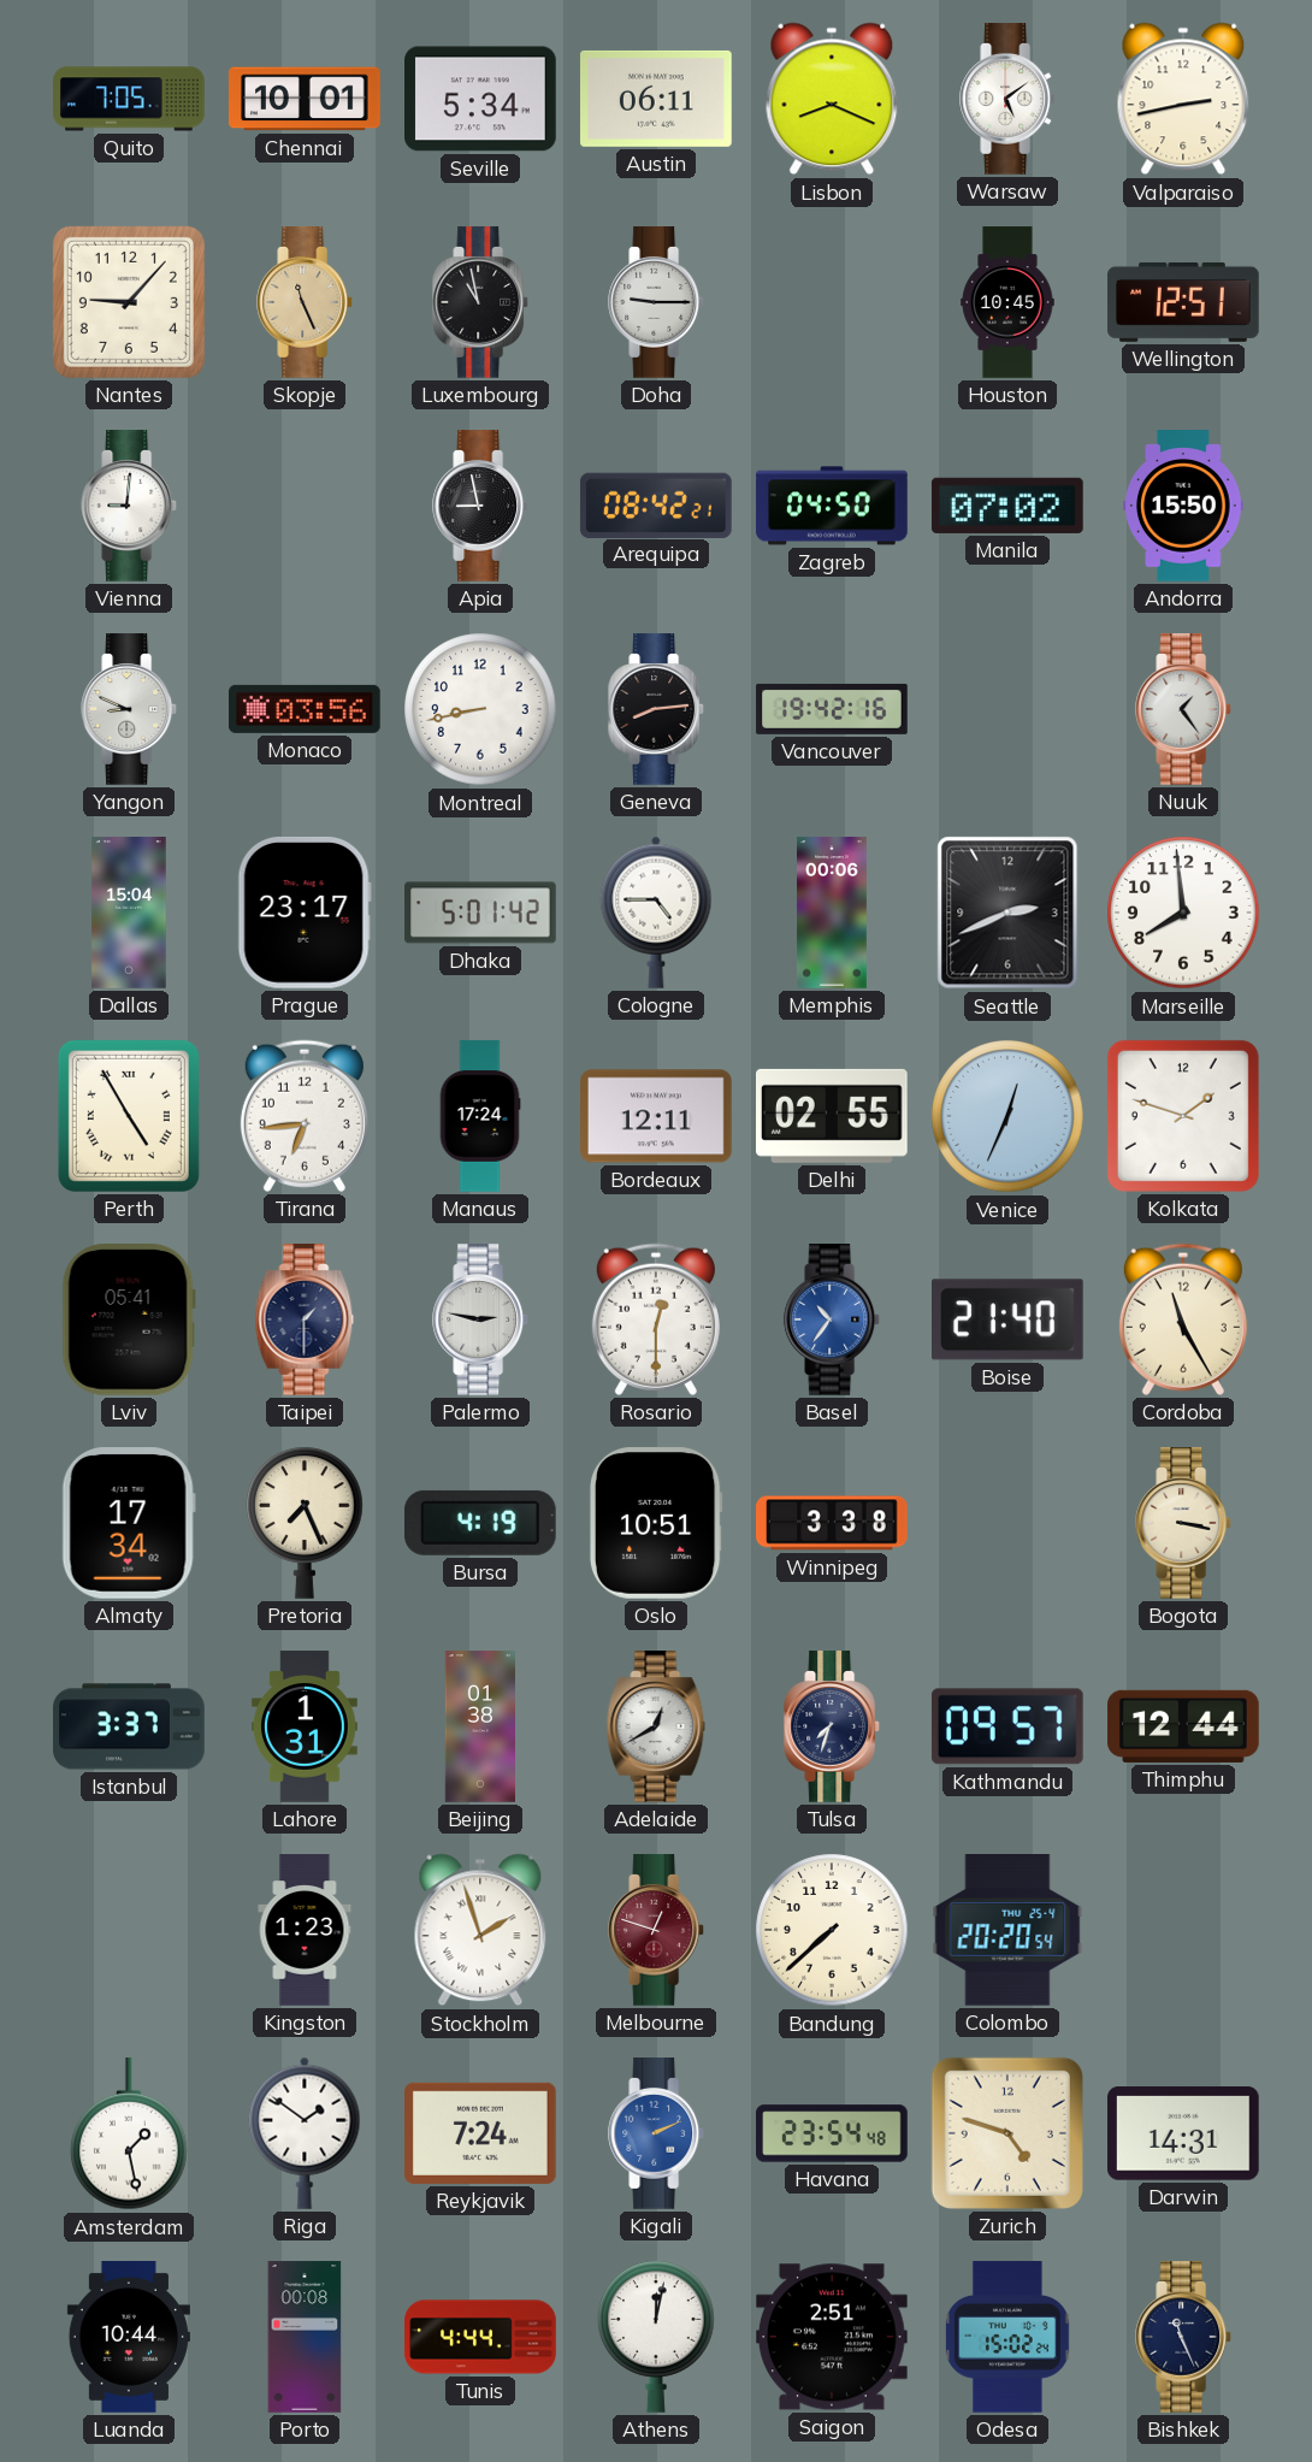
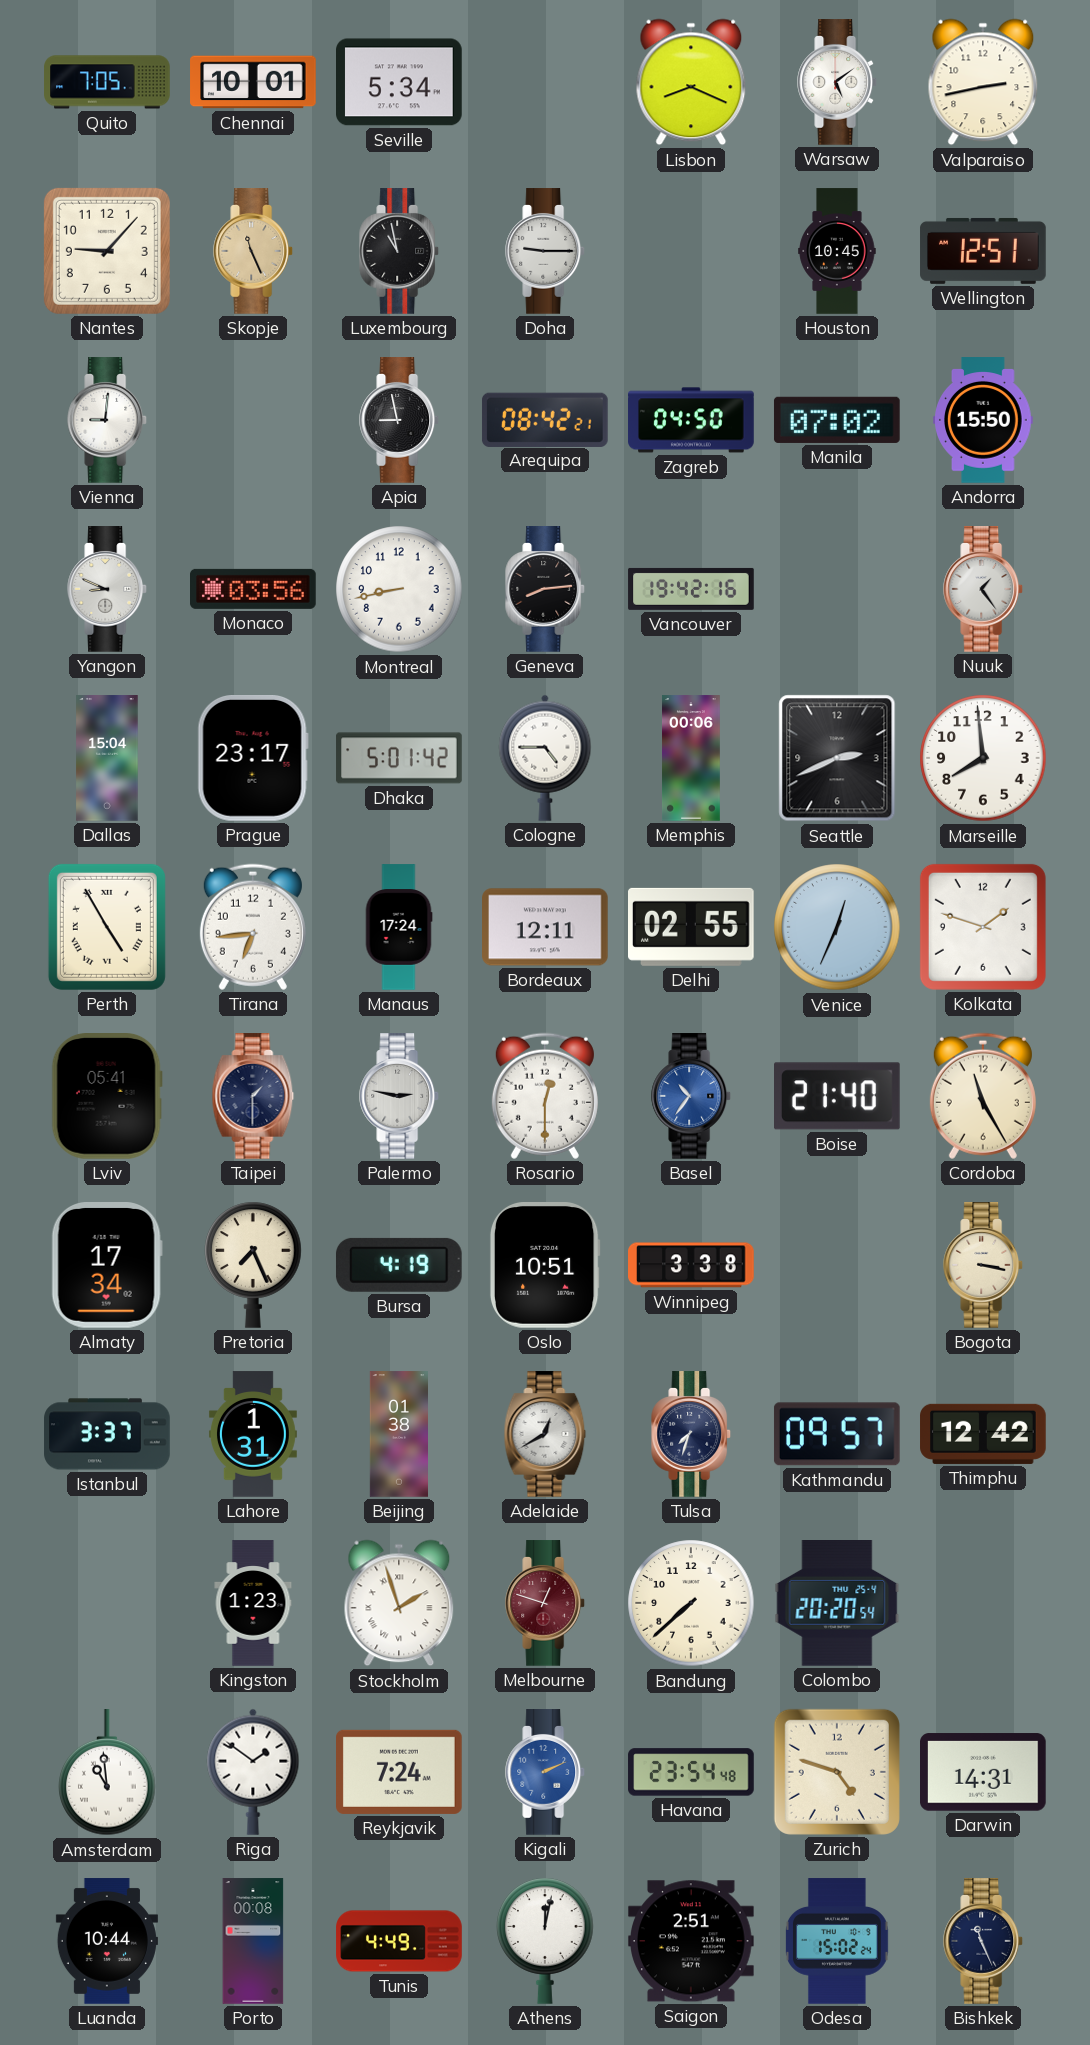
Austin: 06:11 -> none (657, 99)
Thimphu: 12:44 -> 12:42 (983, 1434)
Amsterdam: 1:28 -> 10:59 (107, 1773)
Tunis: 4:44 -> 4:49 (399, 1941)
